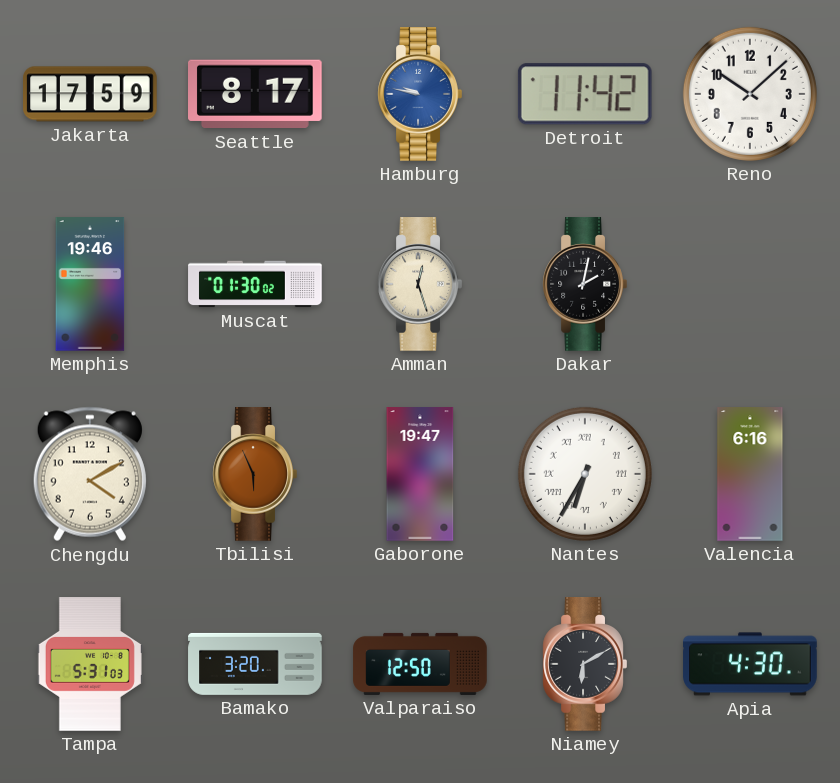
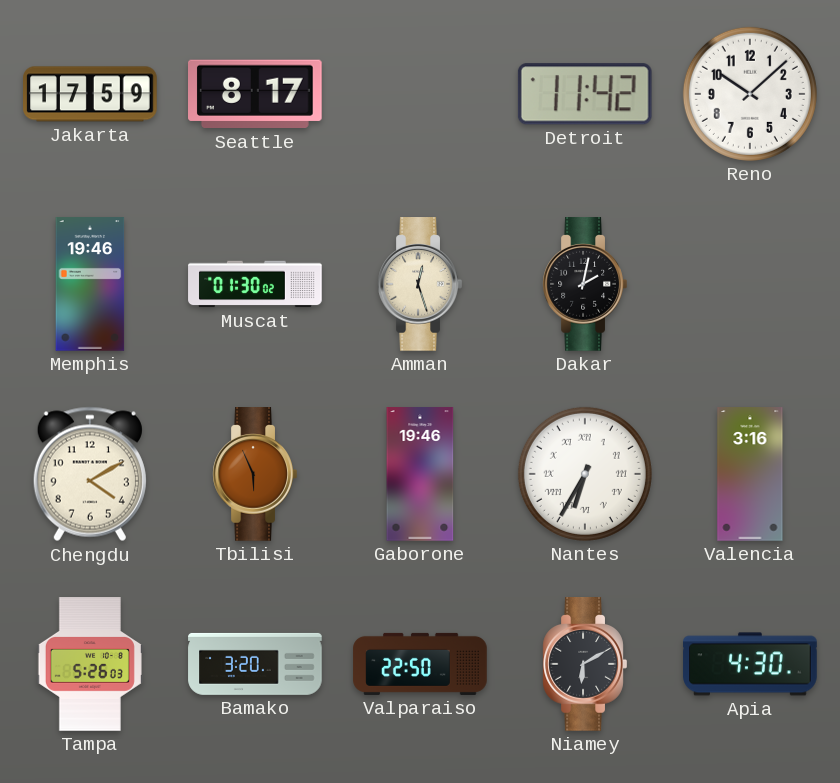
Hamburg: 9:47 -> none (420, 94)
Gaborone: 19:47 -> 19:46 (420, 474)
Valencia: 6:16 -> 3:16 (750, 474)
Tampa: 5:31 -> 5:26 (90, 664)
Valparaiso: 12:50 -> 22:50 (420, 664)
